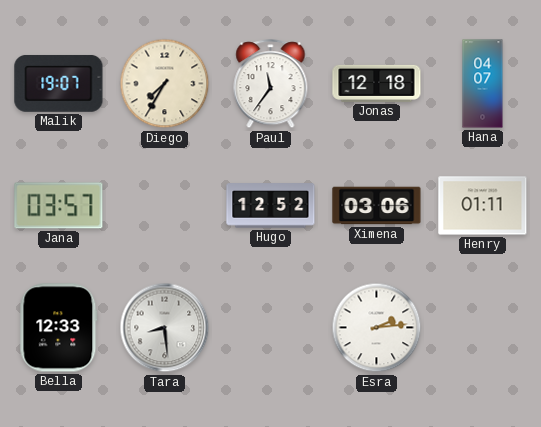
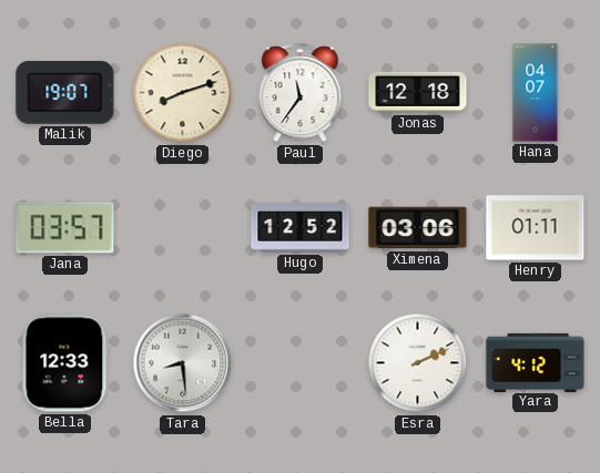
Diego: 7:35 -> 8:12 (183, 93)
Esra: 2:14 -> 2:11 (418, 363)
Yara: none -> 4:12 (536, 362)
